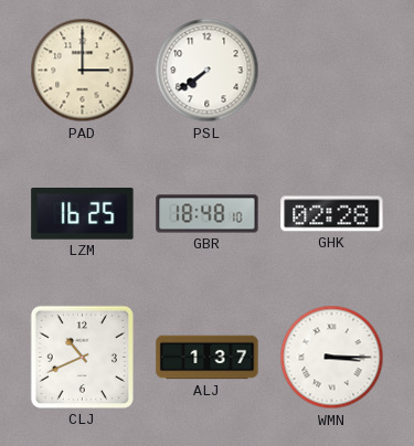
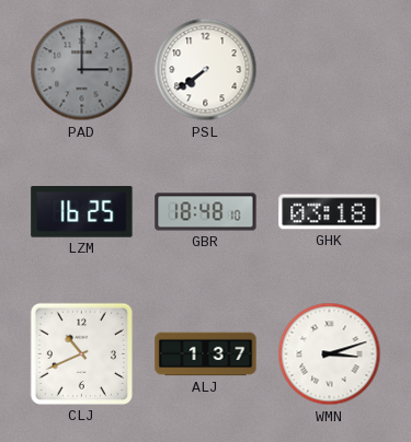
PAD dial: cream -> grey (82, 70)
GHK: 02:28 -> 03:18 (330, 212)
WMN: 3:15 -> 3:12 (330, 354)
